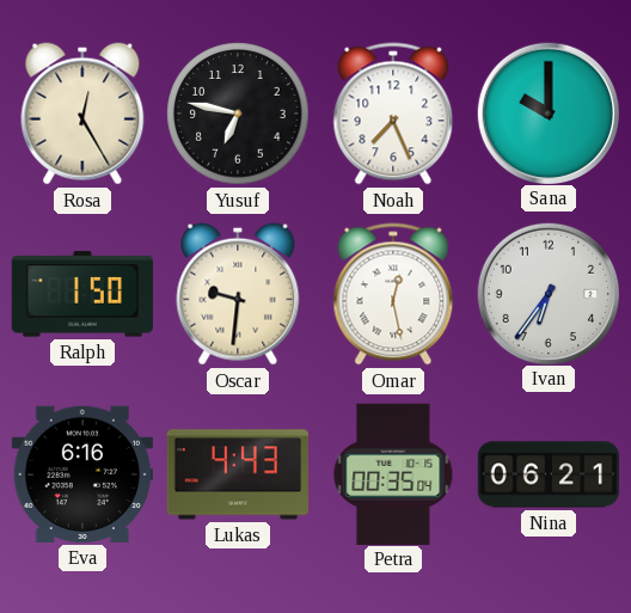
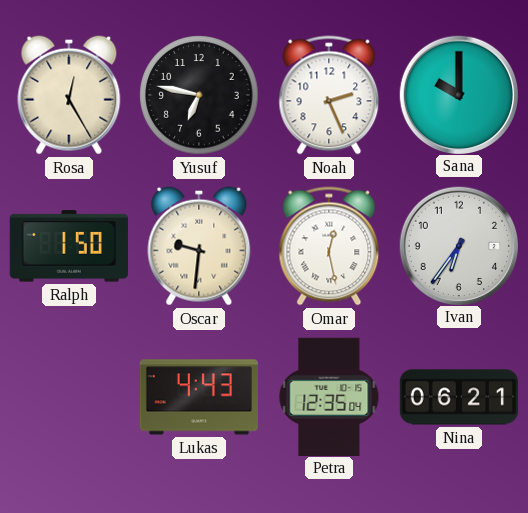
Noah: 7:26 -> 2:26 (329, 95)
Eva: 6:16 -> none (81, 474)
Petra: 00:35 -> 12:35 (329, 396)
